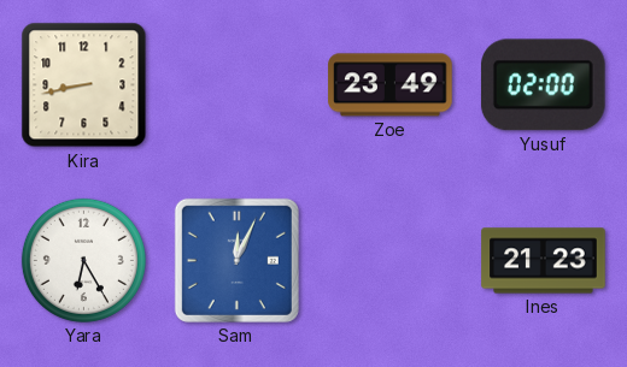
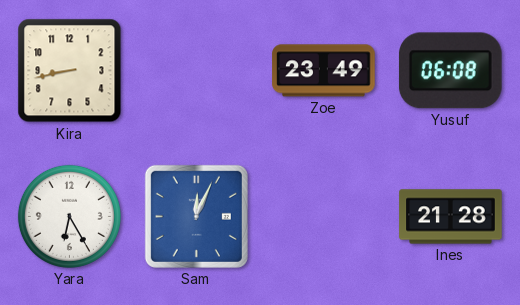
Yusuf: 02:00 -> 06:08 (450, 71)
Ines: 21:23 -> 21:28 (451, 217)
